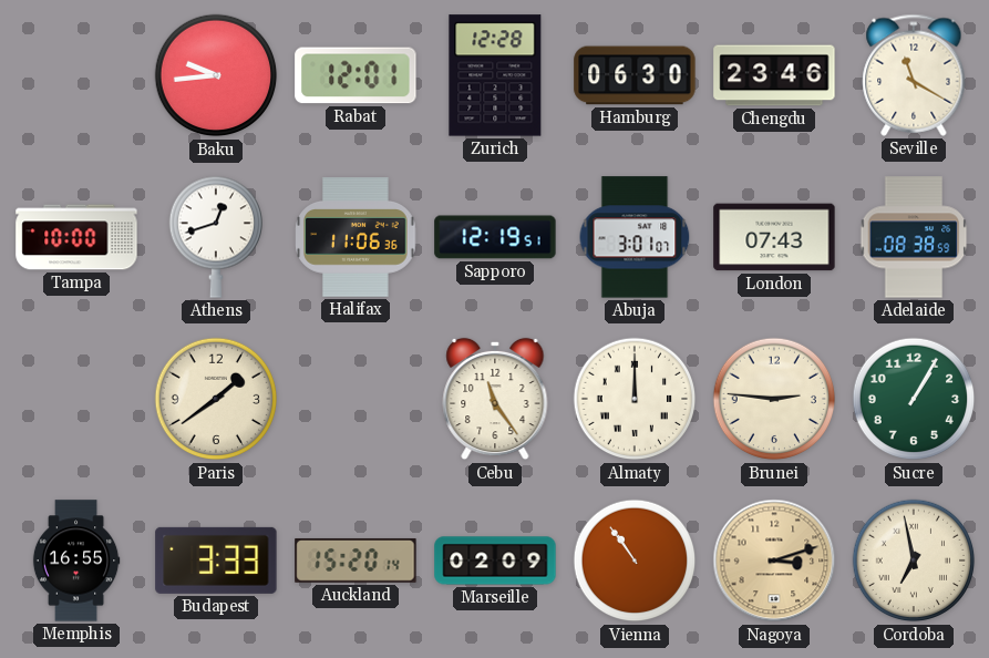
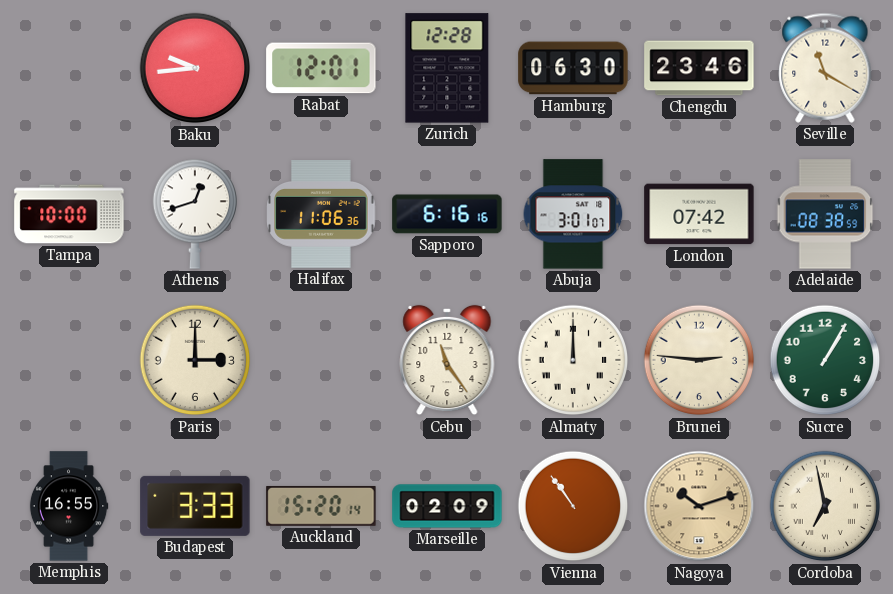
Sapporo: 12:19 -> 6:16 (447, 214)
London: 07:43 -> 07:42 (699, 214)
Paris: 1:39 -> 3:00 (195, 360)
Nagoya: 3:12 -> 10:12 (699, 506)
